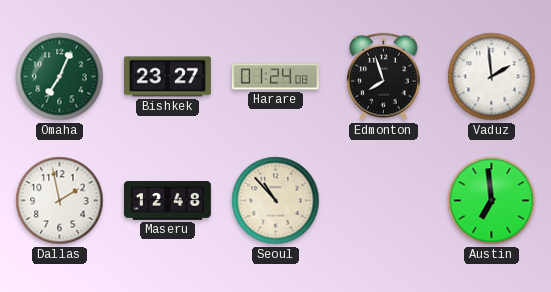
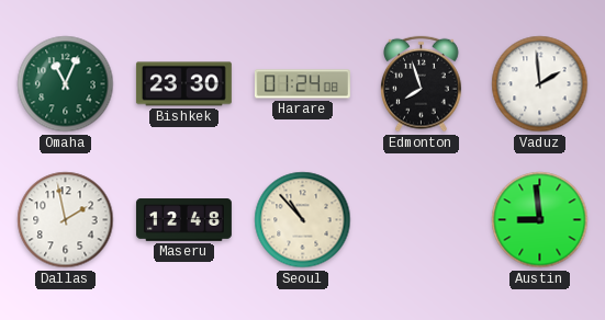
Omaha: 7:04 -> 11:04 (66, 84)
Bishkek: 23:27 -> 23:30 (183, 84)
Austin: 6:59 -> 8:59 (540, 220)
